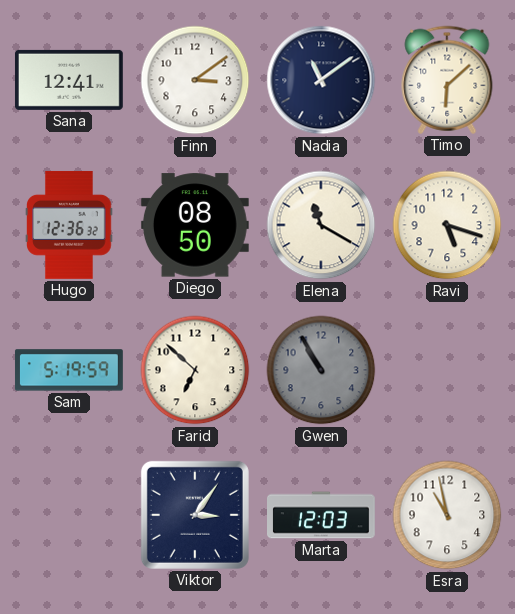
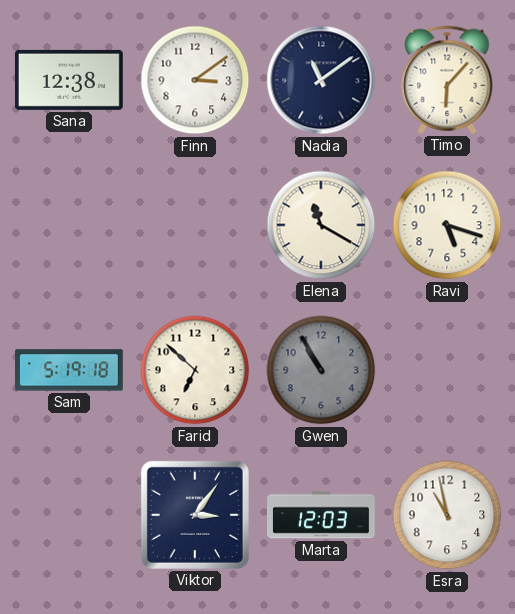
Sana: 12:41 -> 12:38 (69, 80)
Timo: 6:08 -> 6:07 (447, 80)
Hugo: 12:36 -> none (70, 225)
Diego: 08:50 -> none (195, 225)
Sam: 5:19:59 -> 5:19:18 (69, 370)
